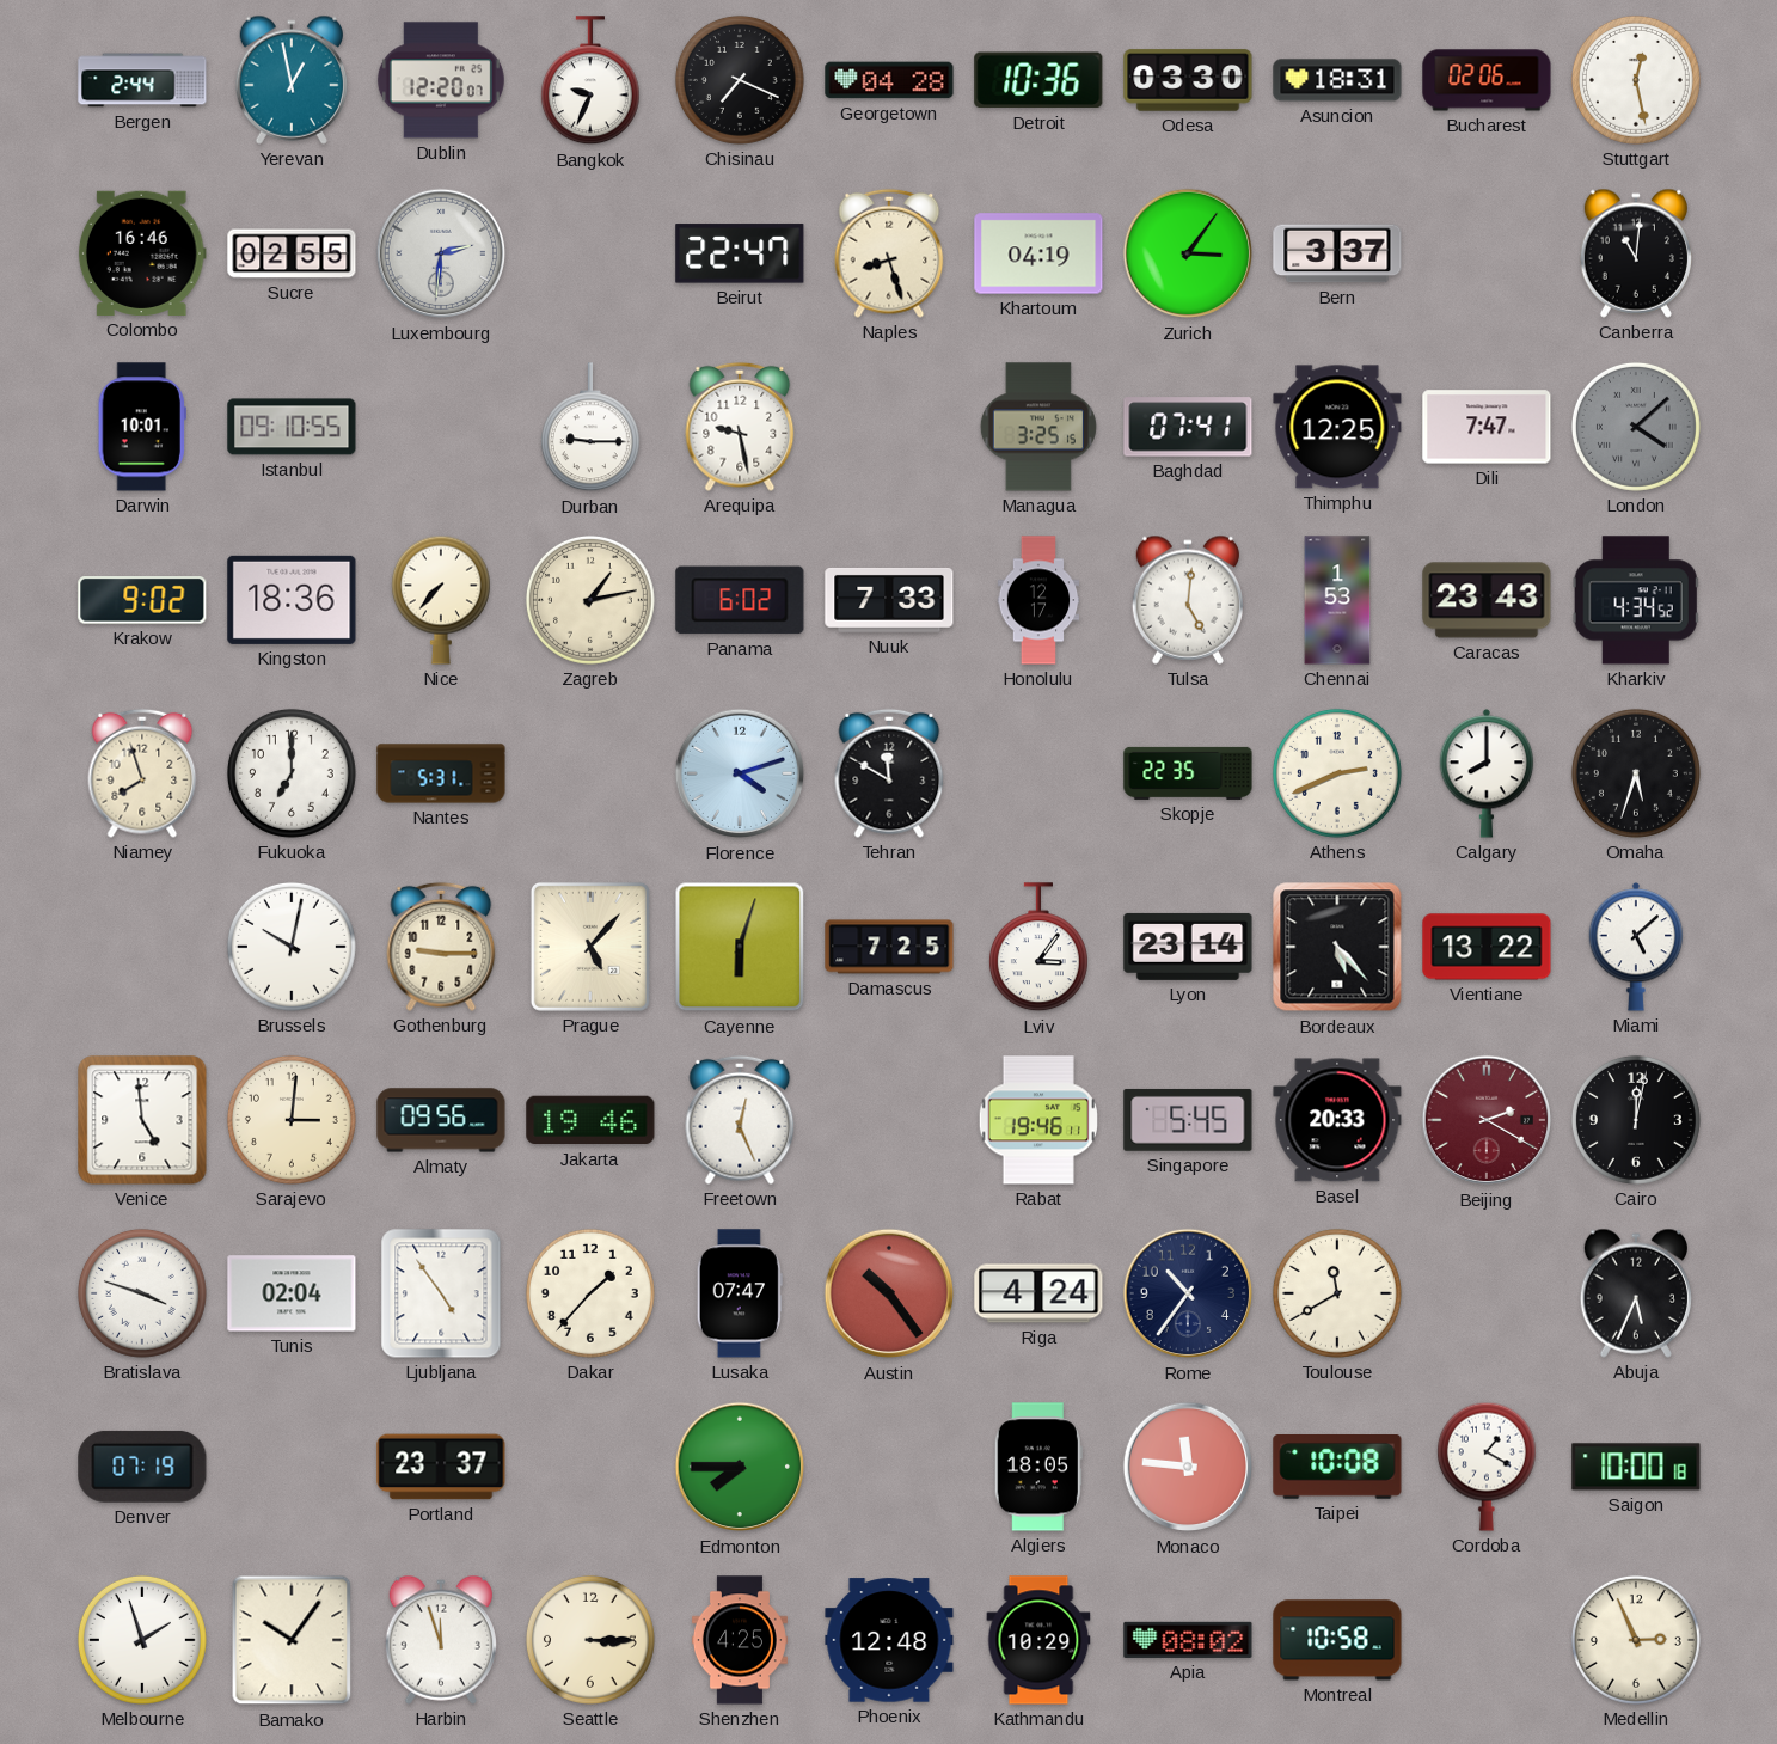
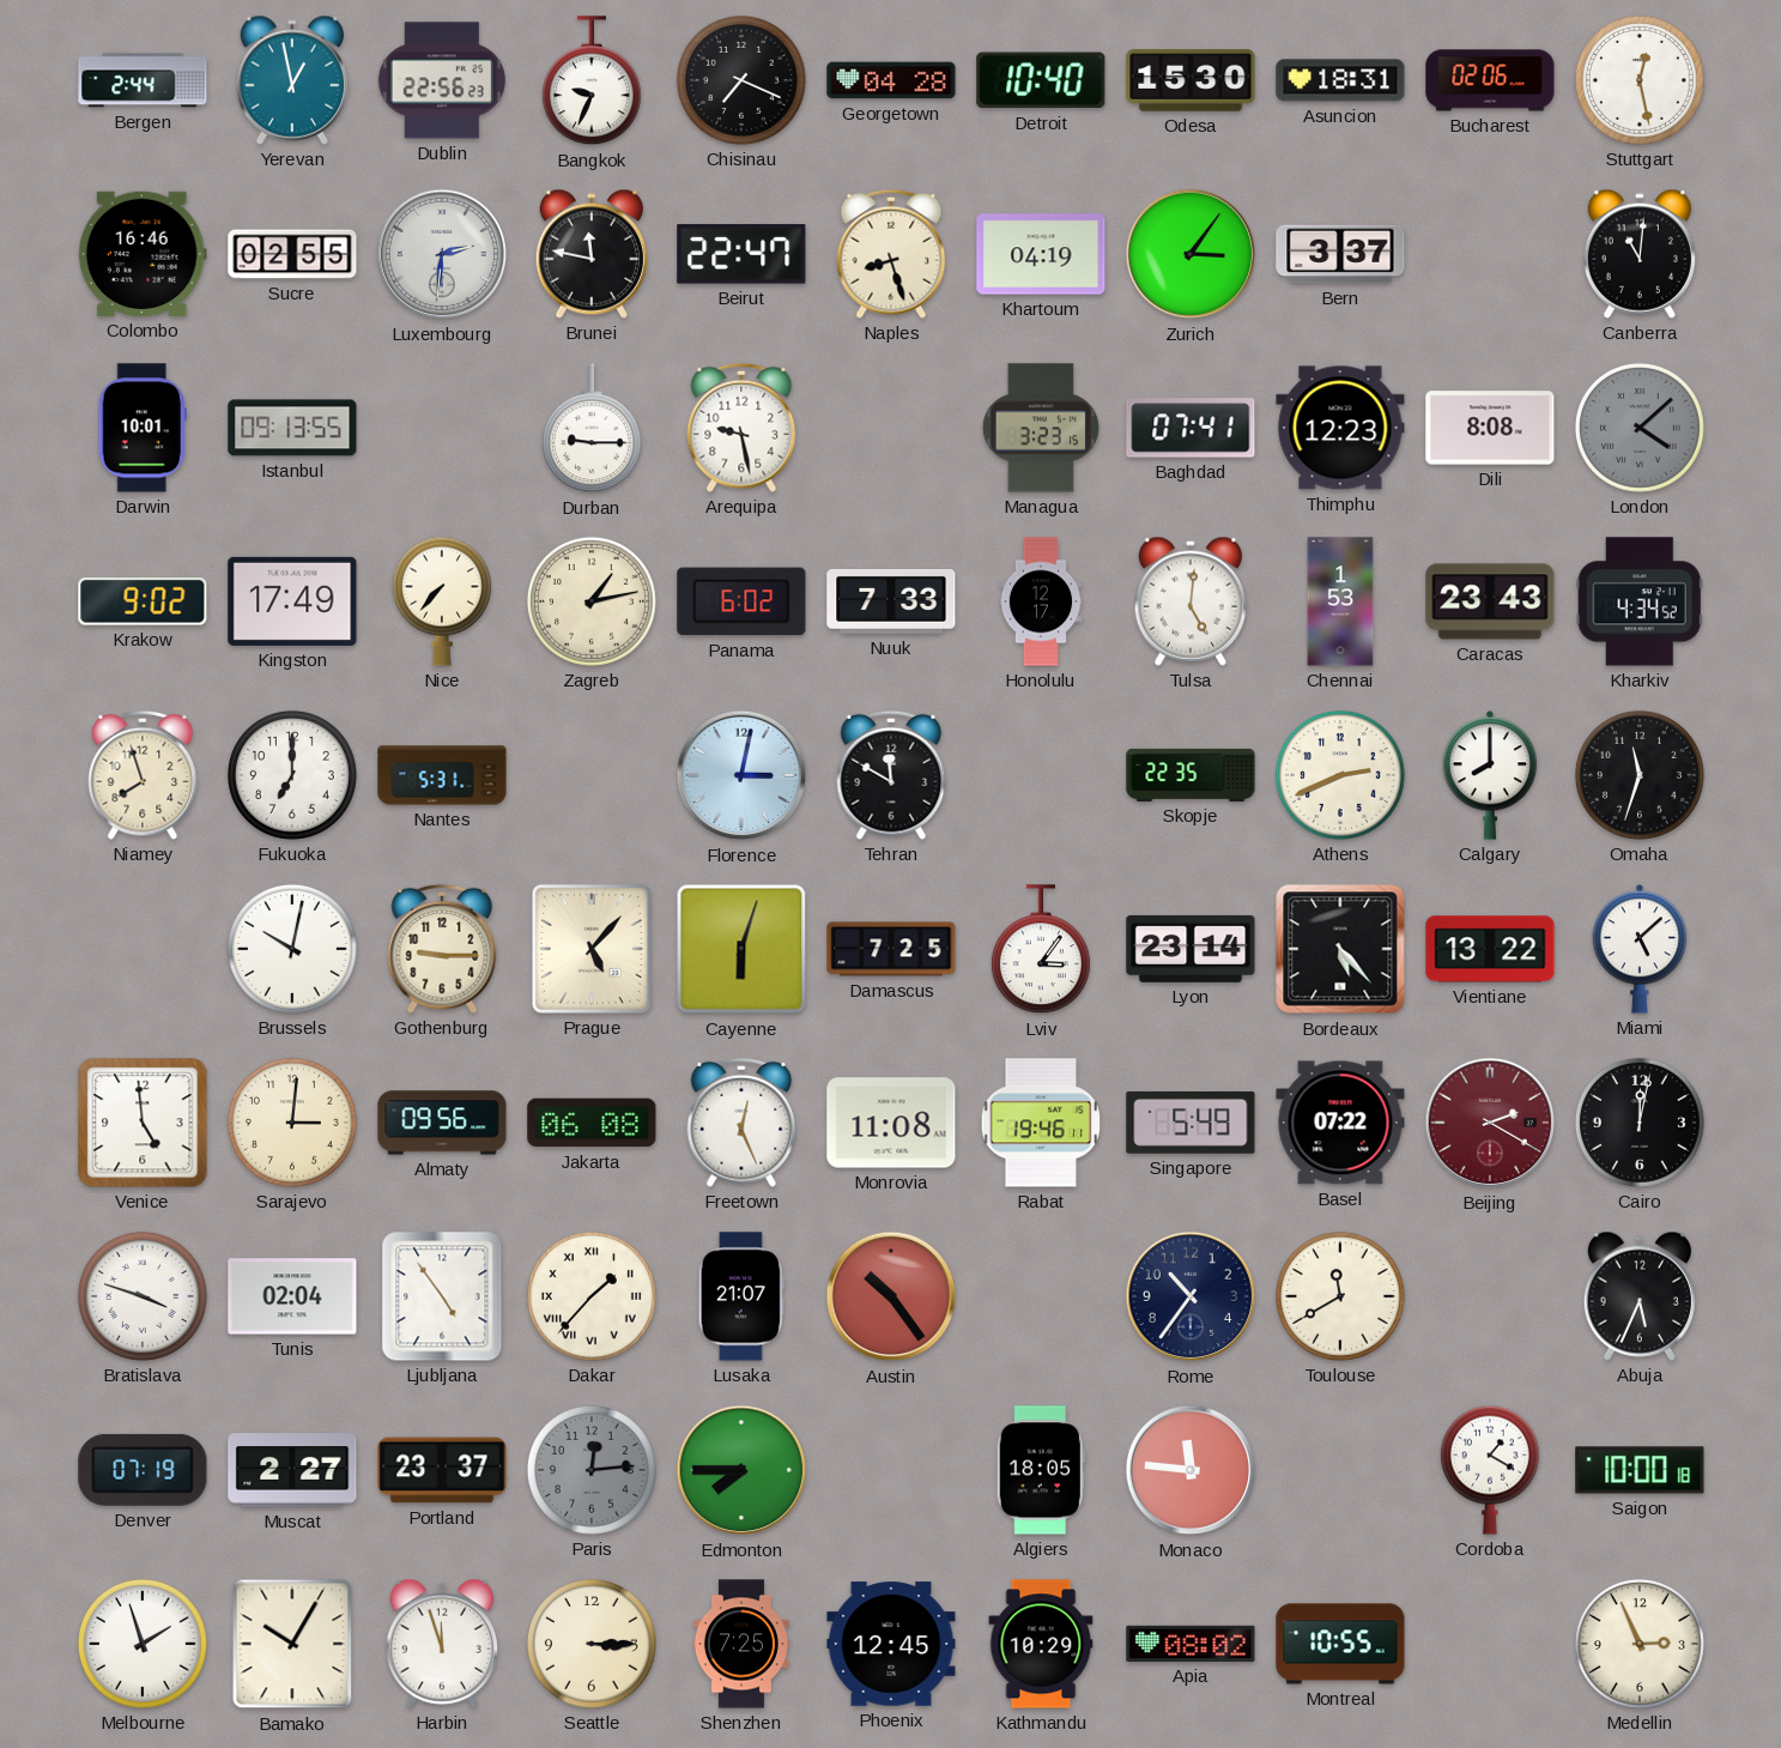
Dublin: 12:20 -> 22:56 (442, 80)
Detroit: 10:36 -> 10:40 (1041, 80)
Odesa: 03:30 -> 15:30 (1191, 80)
Brunei: none -> 11:47 (590, 254)
Istanbul: 09:10 -> 09:13 (292, 428)
Managua: 3:25 -> 3:23 (1041, 428)
Thimphu: 12:25 -> 12:23 (1340, 428)
Dili: 7:47 -> 8:08 (1490, 428)
Kingston: 18:36 -> 17:49 (292, 601)
Florence: 4:12 -> 3:02 (741, 775)
Omaha: 5:33 -> 11:33 (1640, 775)
Jakarta: 19:46 -> 06:08 (592, 1123)
Monrovia: none -> 11:08 (891, 1123)
Singapore: 5:45 -> 5:49 (1191, 1123)
Basel: 20:33 -> 07:22 (1340, 1123)
Dakar numerals: Arabic -> Roman (592, 1296)
Lusaka: 07:47 -> 21:07 (741, 1296)
Riga: 4:24 -> none (1038, 1293)
Muscat: none -> 2:27 (292, 1470)
Paris: none -> 12:14 (592, 1470)
Taipei: 10:08 -> none (1337, 1468)
Bamako: 10:06 -> 10:05 (292, 1644)
Shenzhen: 4:25 -> 7:25 (741, 1644)
Phoenix: 12:48 -> 12:45 (891, 1644)
Montreal: 10:58 -> 10:55 (1340, 1644)
